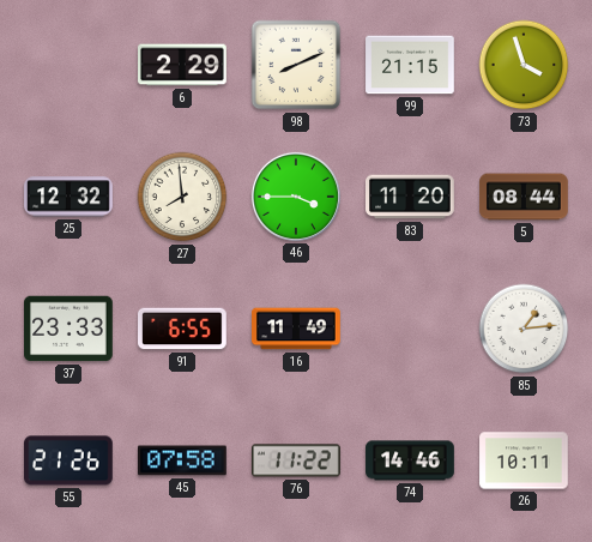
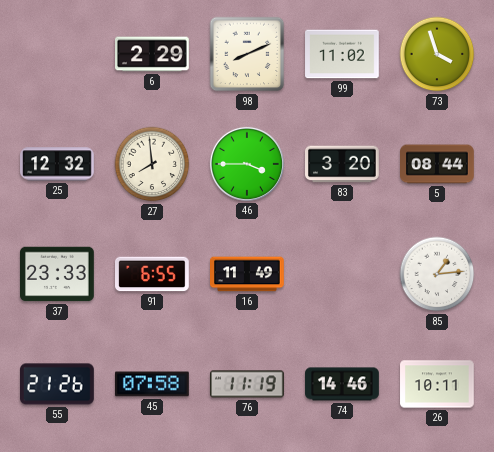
99: 21:15 -> 11:02 (342, 54)
83: 11:20 -> 3:20 (343, 164)
76: 11:22 -> 11:19 (248, 384)
